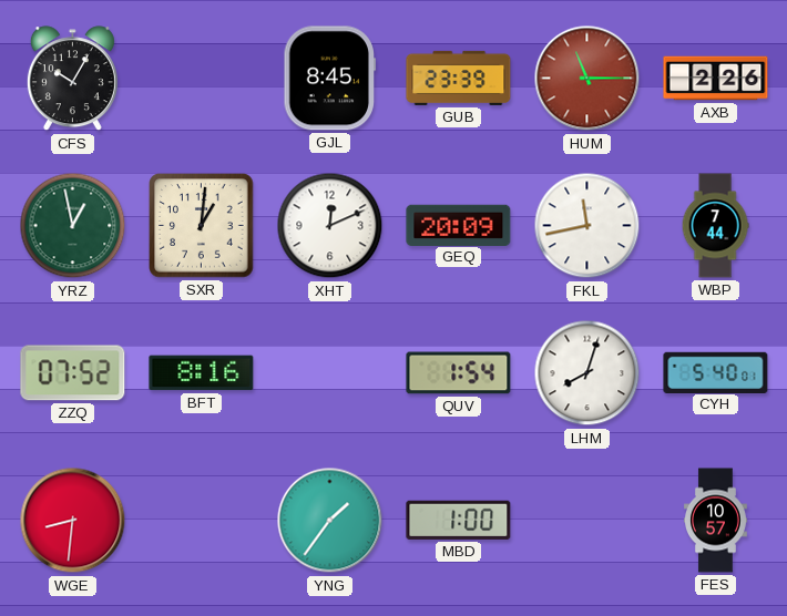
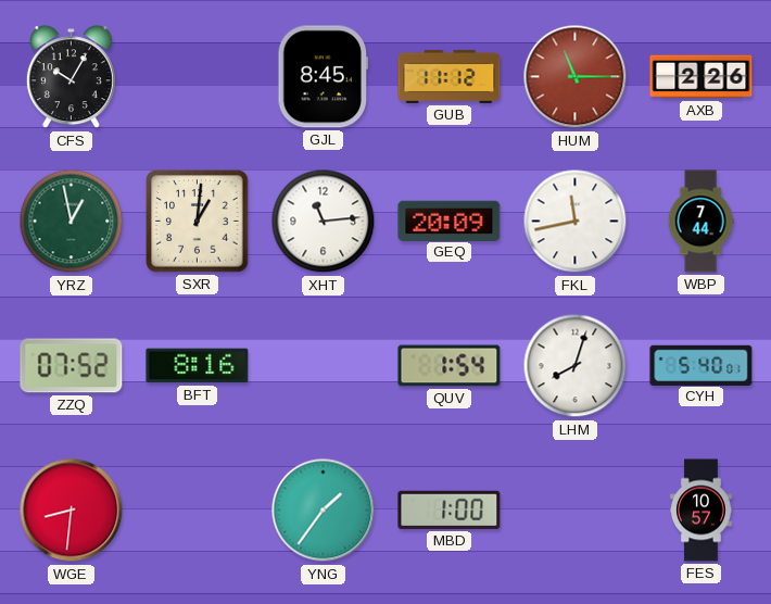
GUB: 23:39 -> 11:12 (450, 76)
XHT: 12:11 -> 11:14 (324, 222)
